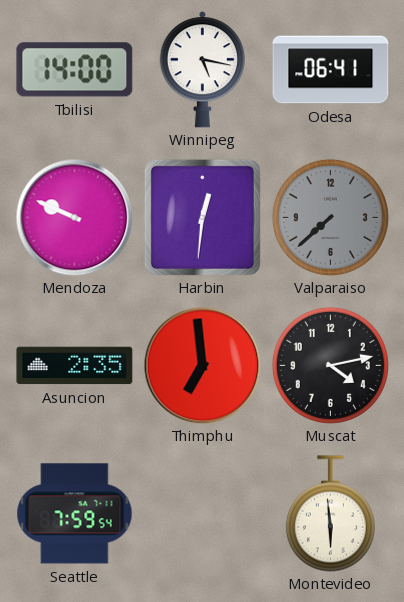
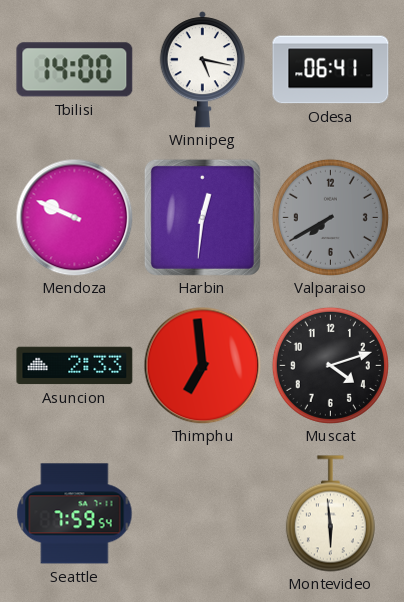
Valparaiso: 7:38 -> 7:40 (330, 217)
Asuncion: 2:35 -> 2:33 (75, 366)
Muscat: 4:13 -> 4:12 (330, 365)
